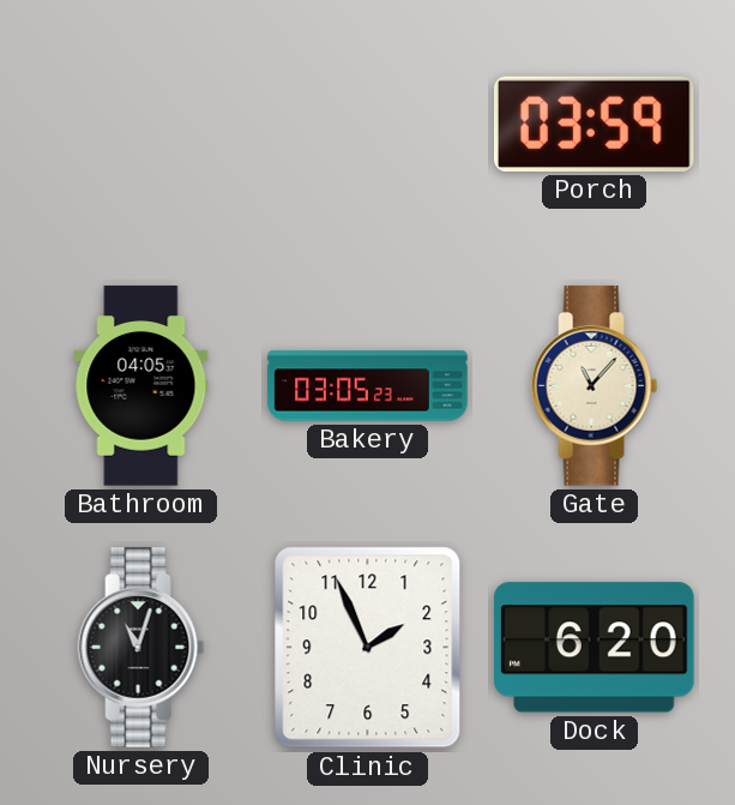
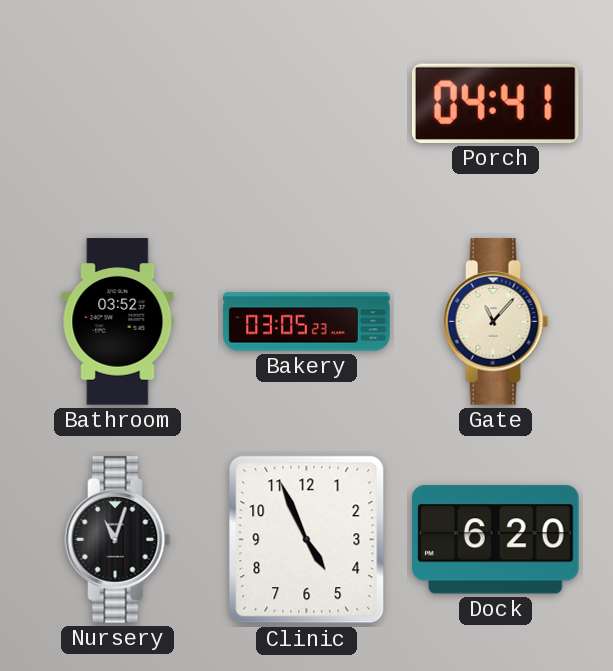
Porch: 03:59 -> 04:41 (495, 103)
Bathroom: 04:05 -> 03:52 (118, 322)
Clinic: 1:56 -> 4:56 (307, 540)
